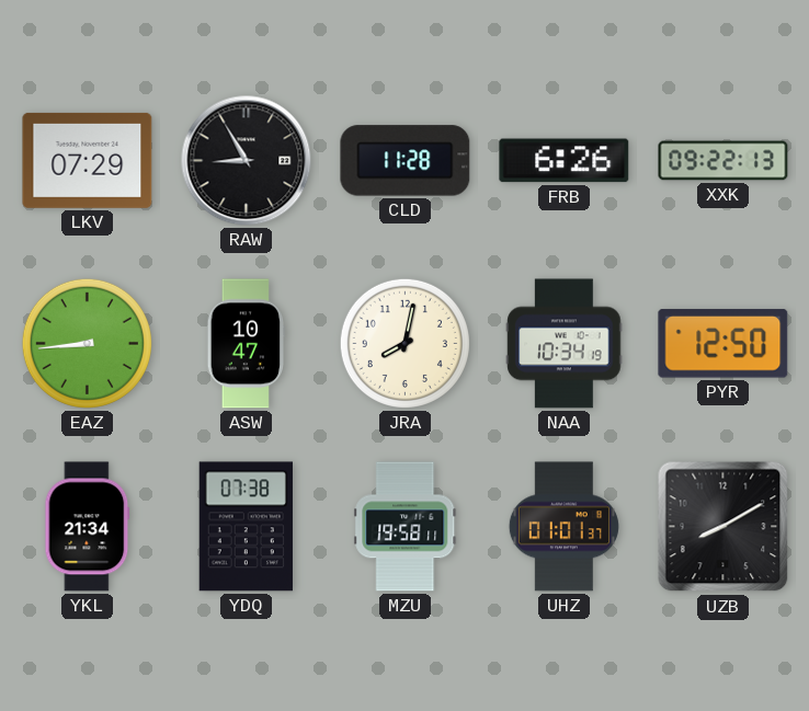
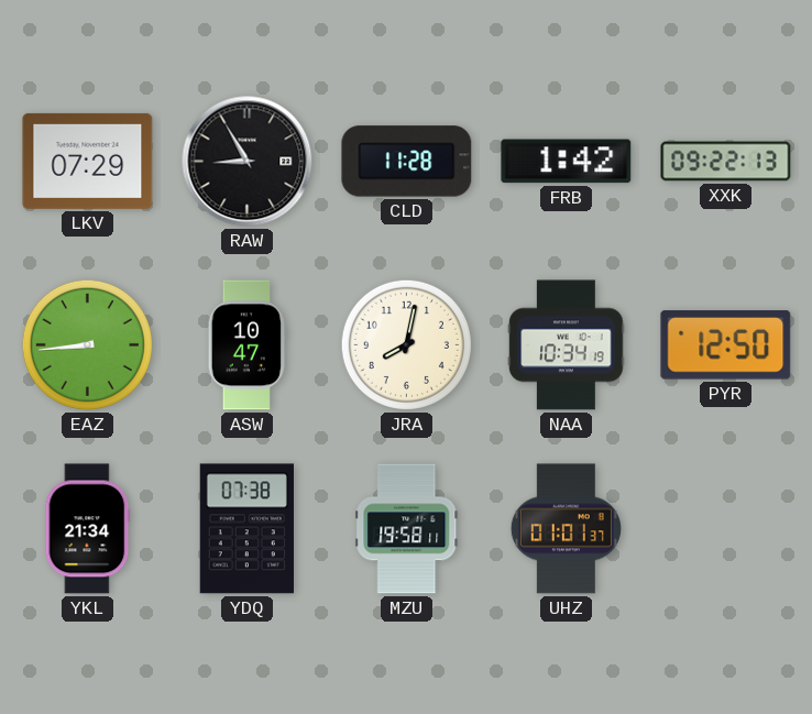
FRB: 6:26 -> 1:42 (567, 162)
UZB: 8:10 -> none (723, 527)
